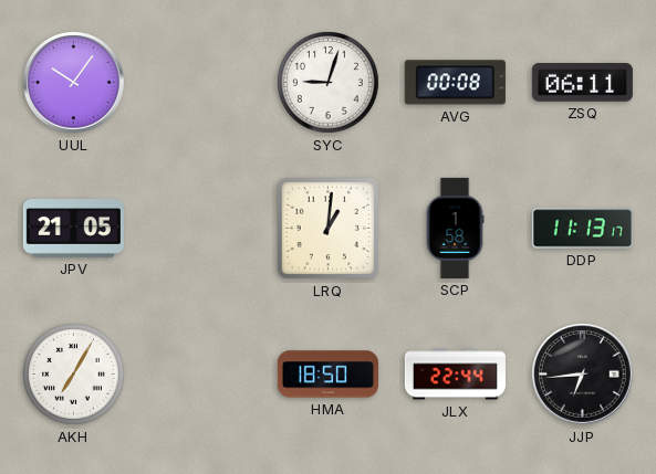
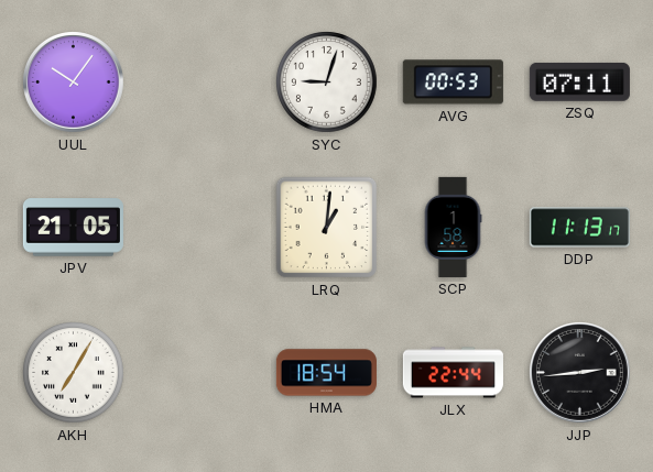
AVG: 00:08 -> 00:53 (453, 83)
ZSQ: 06:11 -> 07:11 (579, 81)
HMA: 18:50 -> 18:54 (326, 373)
JJP: 6:44 -> 2:44 (580, 373)
